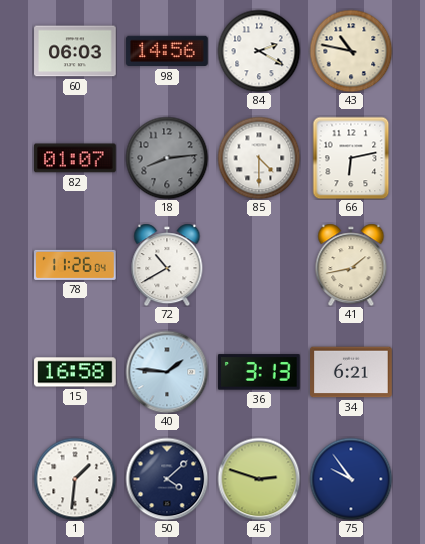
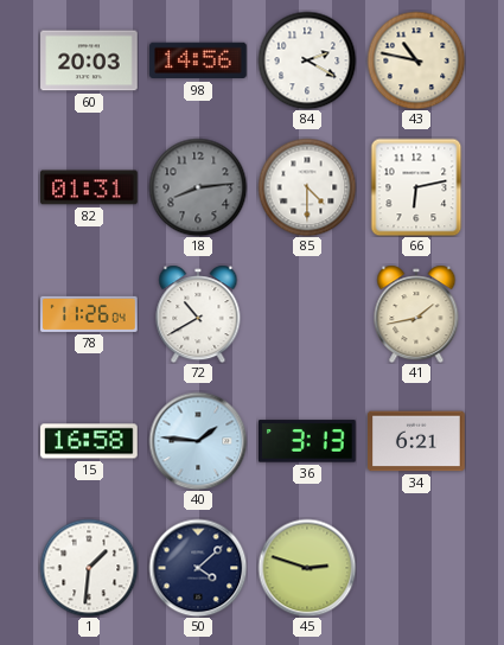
60: 06:03 -> 20:03 (89, 60)
82: 01:07 -> 01:31 (90, 187)
75: 9:54 -> none (351, 479)
